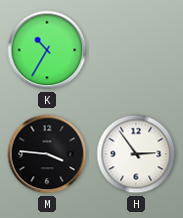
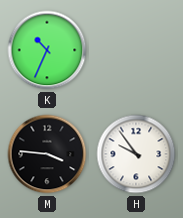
K: 10:35 -> 10:34 (47, 50)
H: 2:54 -> 9:54 (136, 154)
